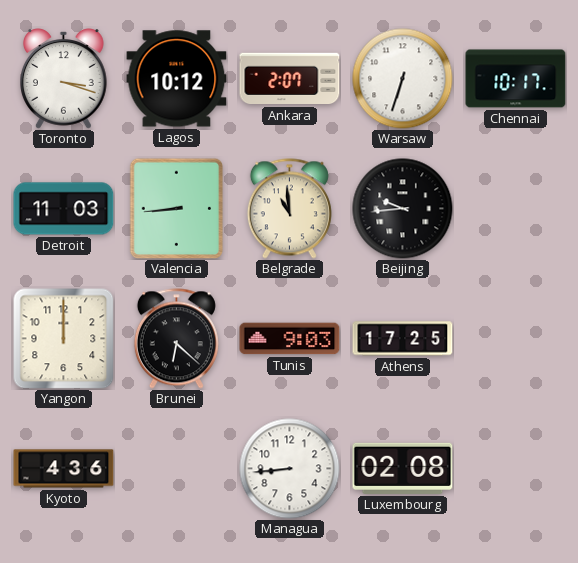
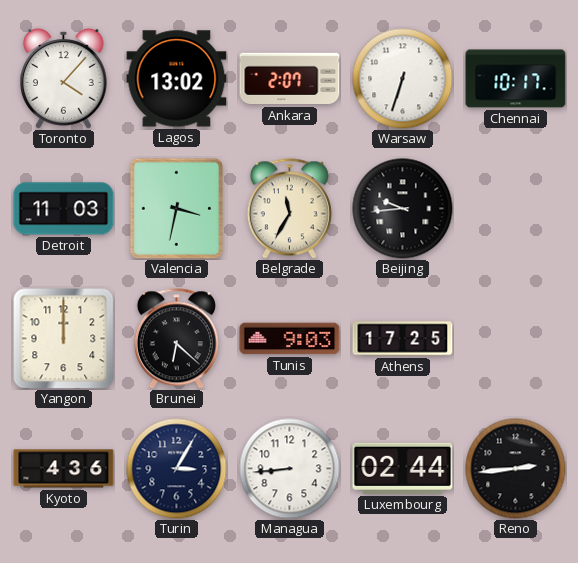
Toronto: 3:18 -> 4:07 (64, 79)
Lagos: 10:12 -> 13:02 (177, 79)
Valencia: 8:44 -> 3:32 (177, 208)
Belgrade: 10:59 -> 11:35 (289, 209)
Turin: none -> 3:05 (177, 469)
Luxembourg: 02:08 -> 02:44 (403, 468)
Reno: none -> 2:44 (516, 469)
